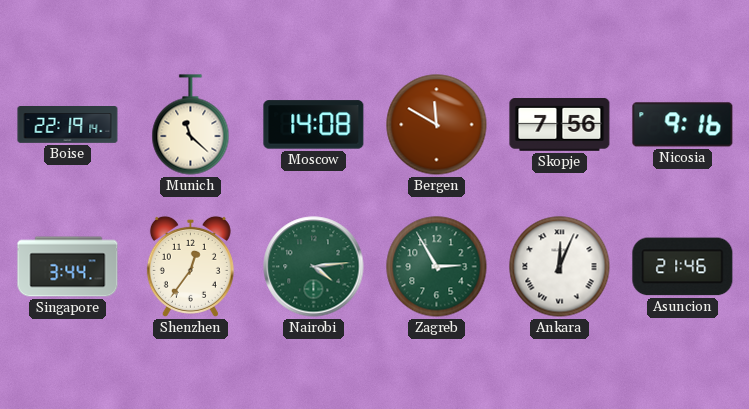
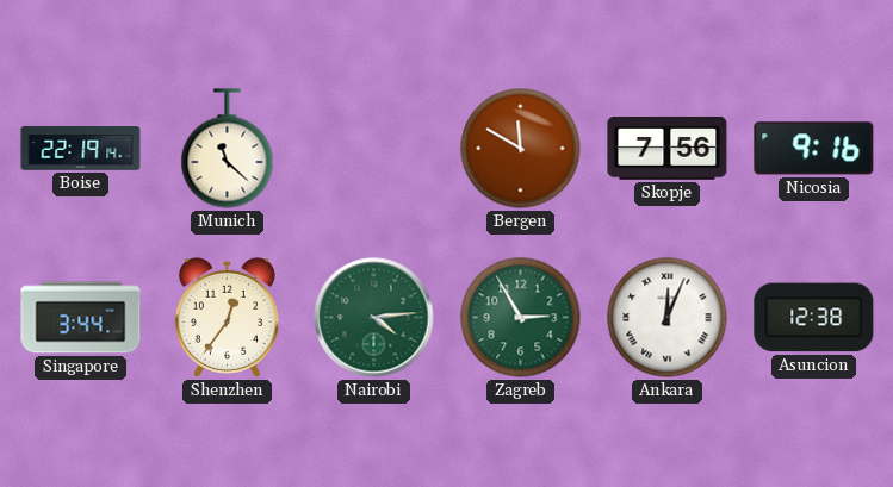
Moscow: 14:08 -> none (314, 125)
Asuncion: 21:46 -> 12:38 (814, 318)
